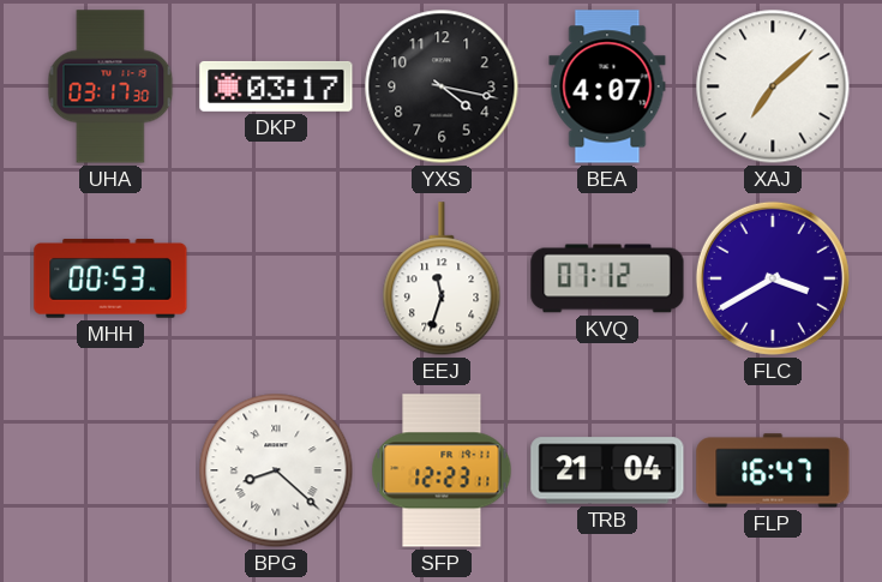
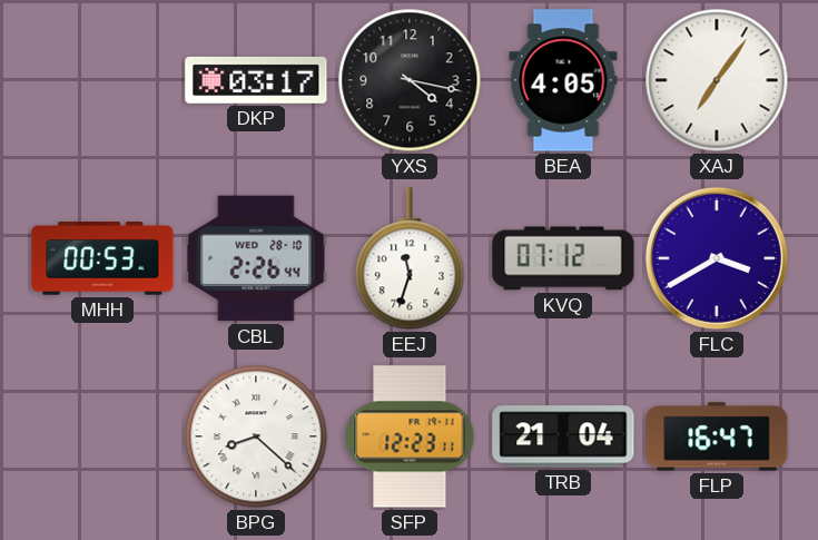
UHA: 03:17 -> none (110, 86)
BEA: 4:07 -> 4:05 (563, 80)
XAJ: 7:08 -> 7:06 (717, 80)
CBL: none -> 2:26 (256, 258)
